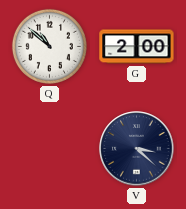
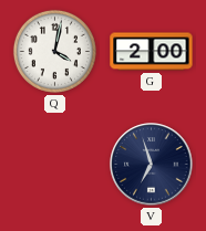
Q: 10:52 -> 4:02 (54, 51)
V: 3:22 -> 6:57 (152, 165)
